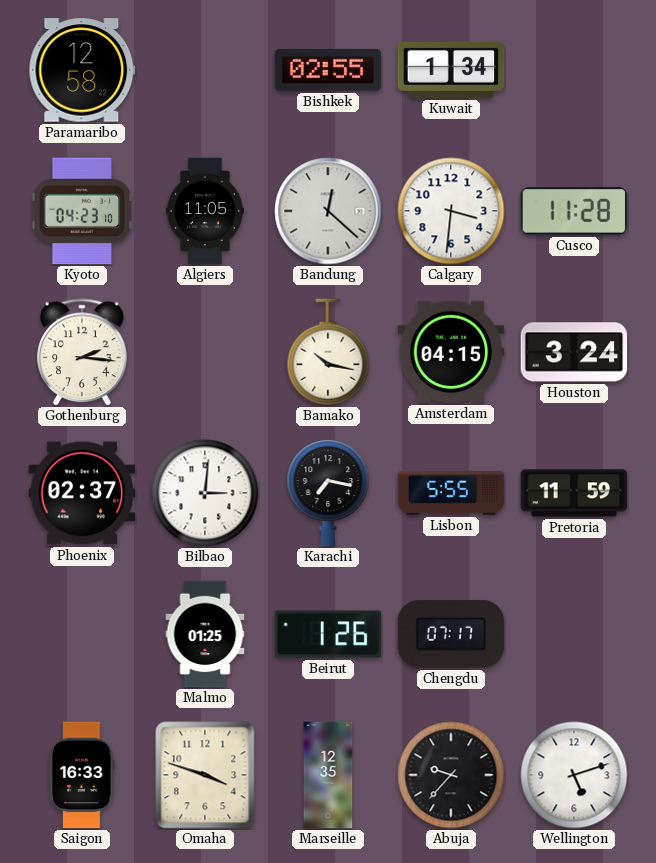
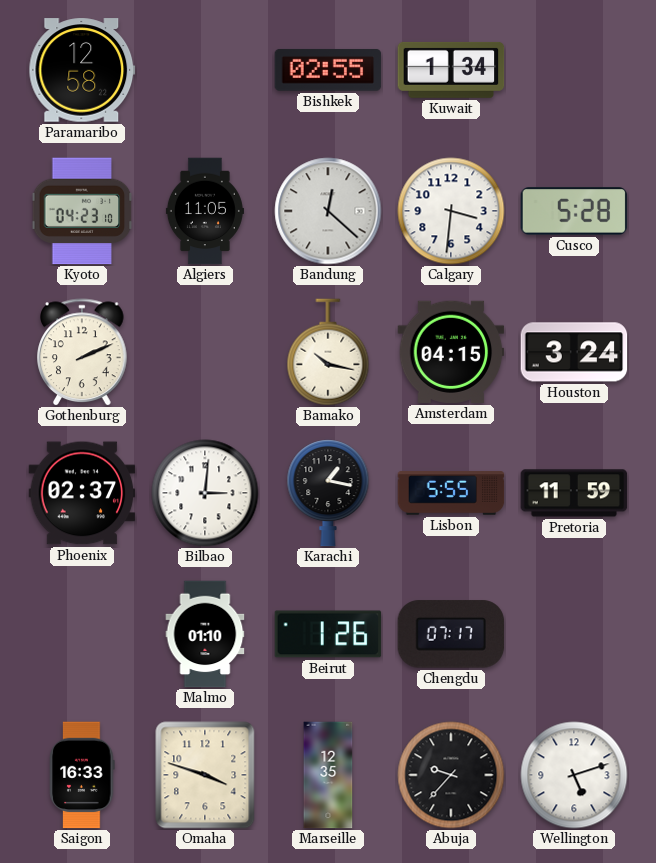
Cusco: 11:28 -> 5:28 (574, 211)
Gothenburg: 2:16 -> 2:11 (82, 352)
Karachi: 7:17 -> 1:17 (328, 493)
Malmo: 01:25 -> 01:10 (205, 634)
